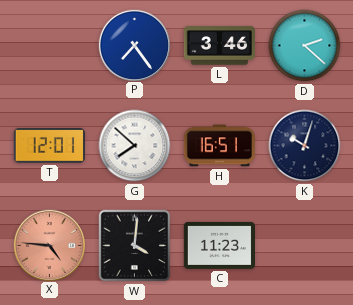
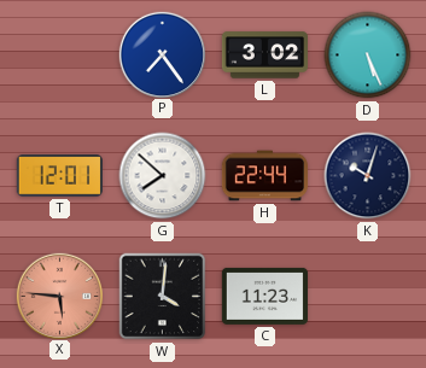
L: 3:46 -> 3:02 (264, 56)
D: 2:22 -> 5:26 (368, 56)
H: 16:51 -> 22:44 (264, 176)
X: 4:46 -> 5:46 (59, 296)
